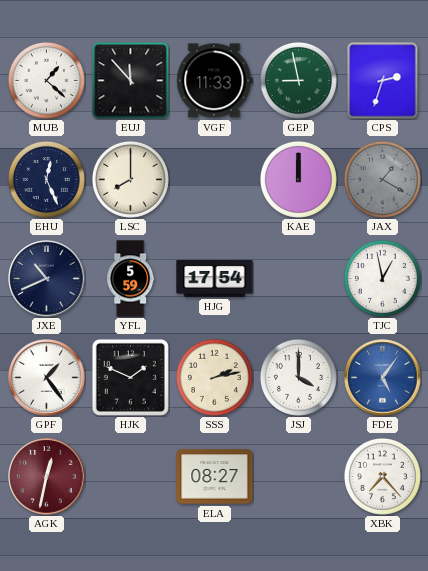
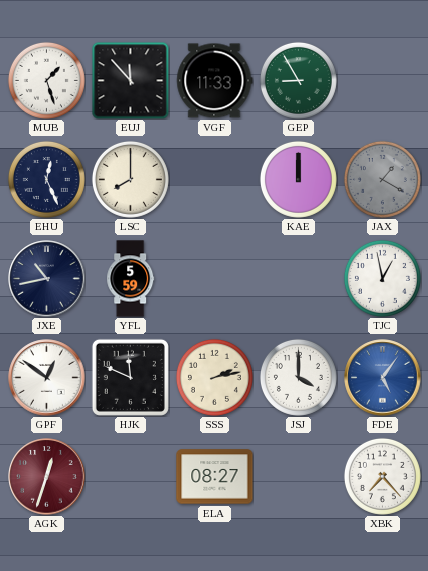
MUB: 1:22 -> 1:27 (46, 80)
GEP: 8:58 -> 8:55 (298, 80)
CPS: 2:33 -> none (383, 80)
JXE: 10:41 -> 10:43 (47, 279)
HJG: 17:54 -> none (215, 279)
GPF: 1:24 -> 12:51 (47, 378)
HJK: 1:49 -> 11:49 (130, 377)
AGK: 12:32 -> 12:33 (47, 477)
